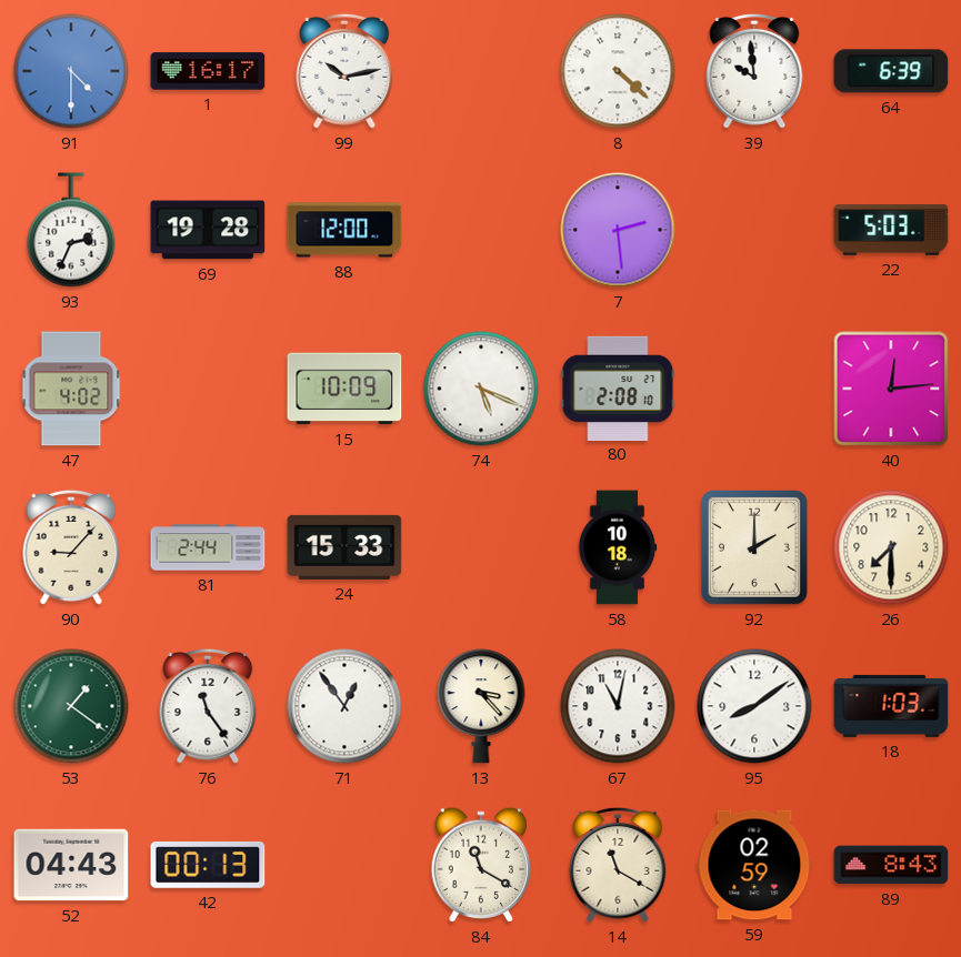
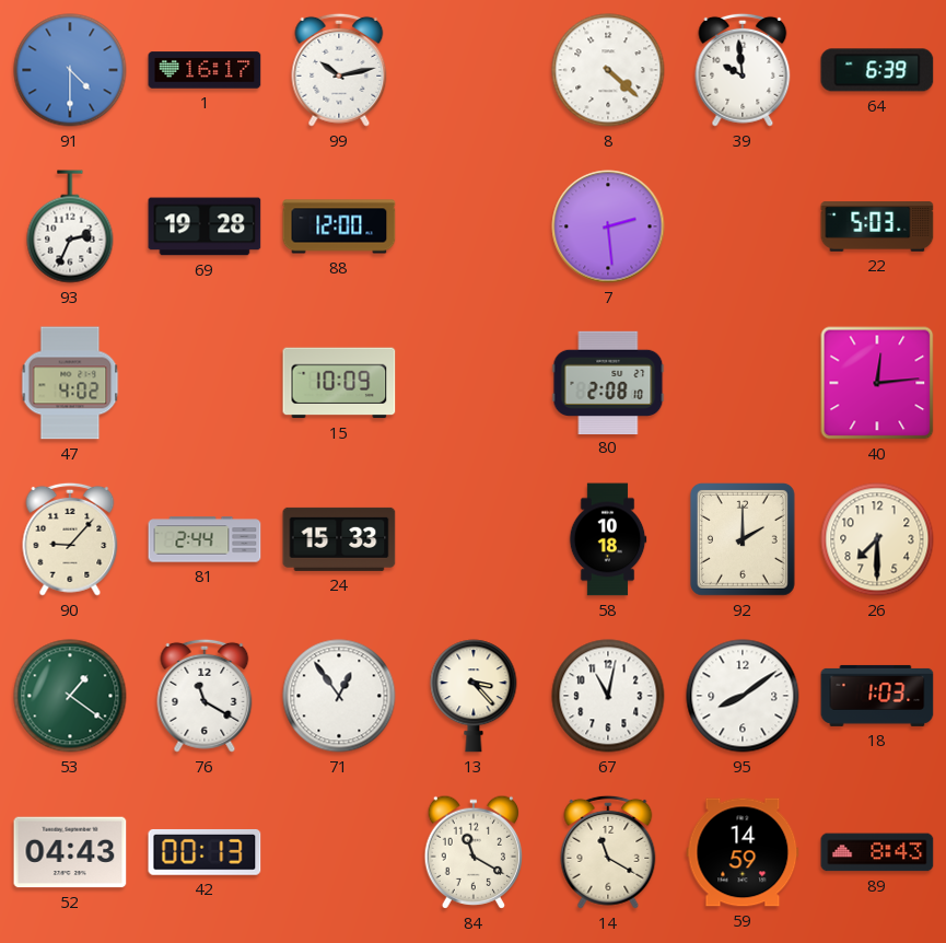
74: 5:19 -> none (481, 389)
76: 11:24 -> 11:20 (205, 696)
59: 02:59 -> 14:59 (743, 852)
